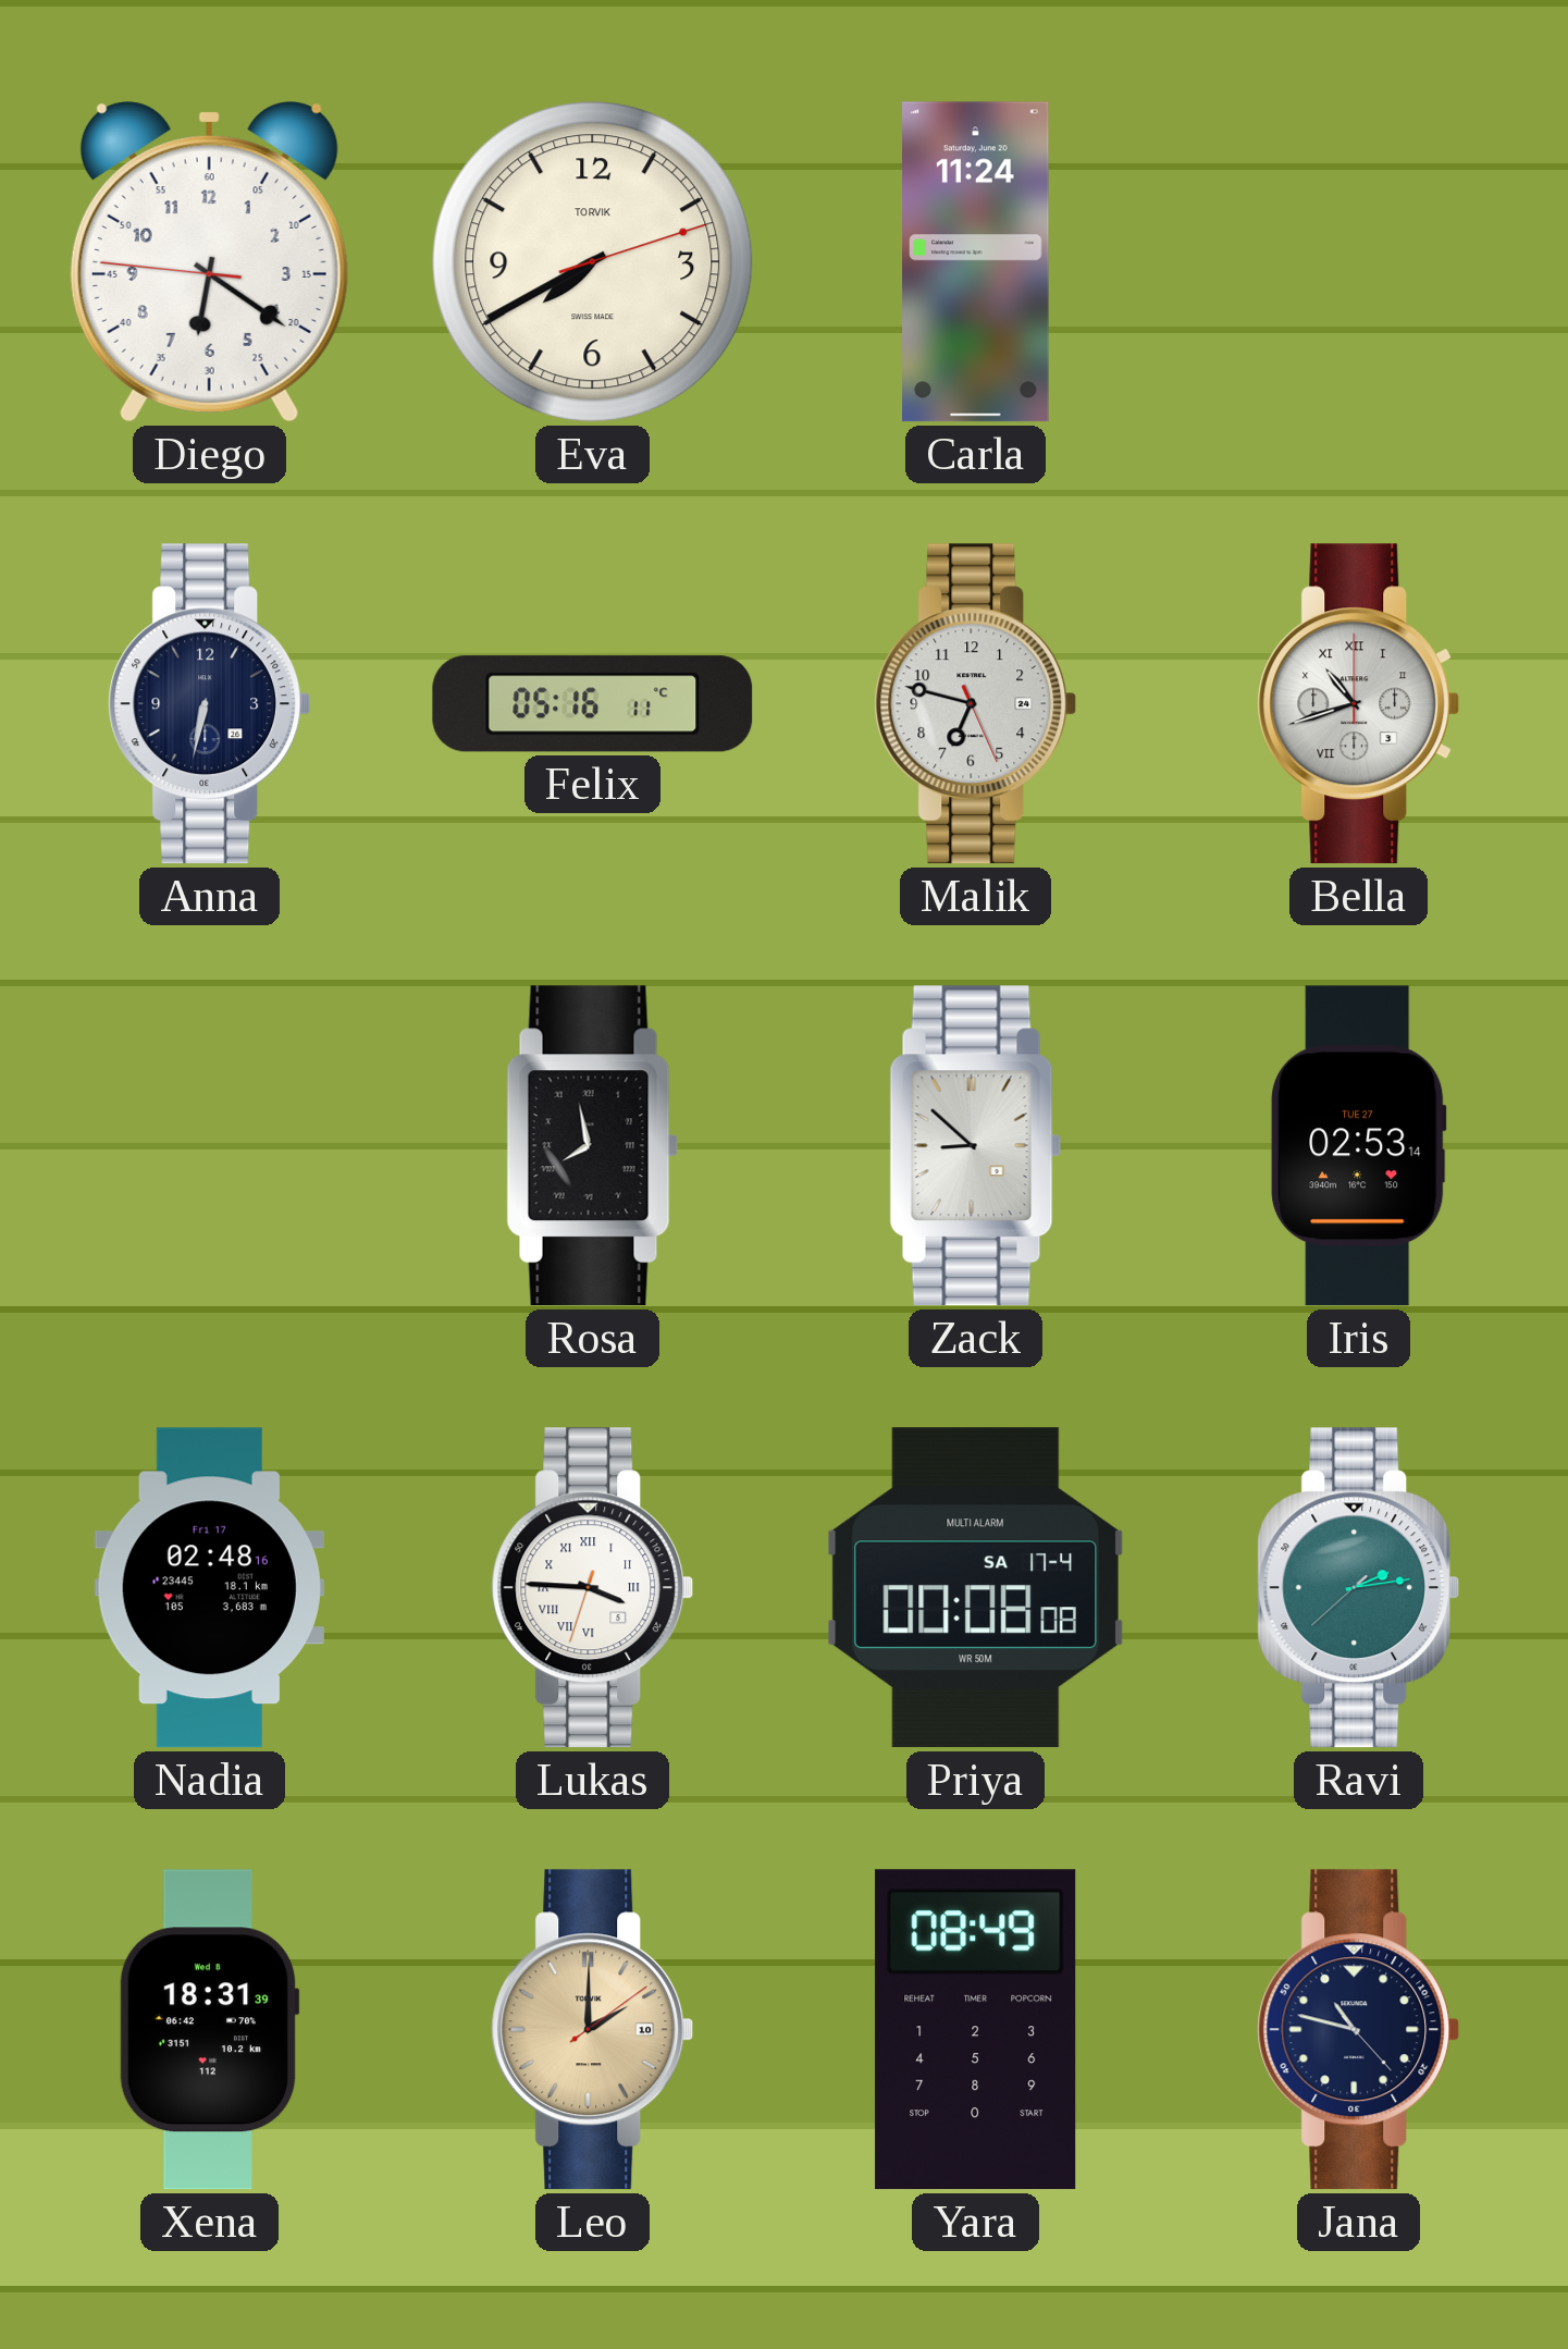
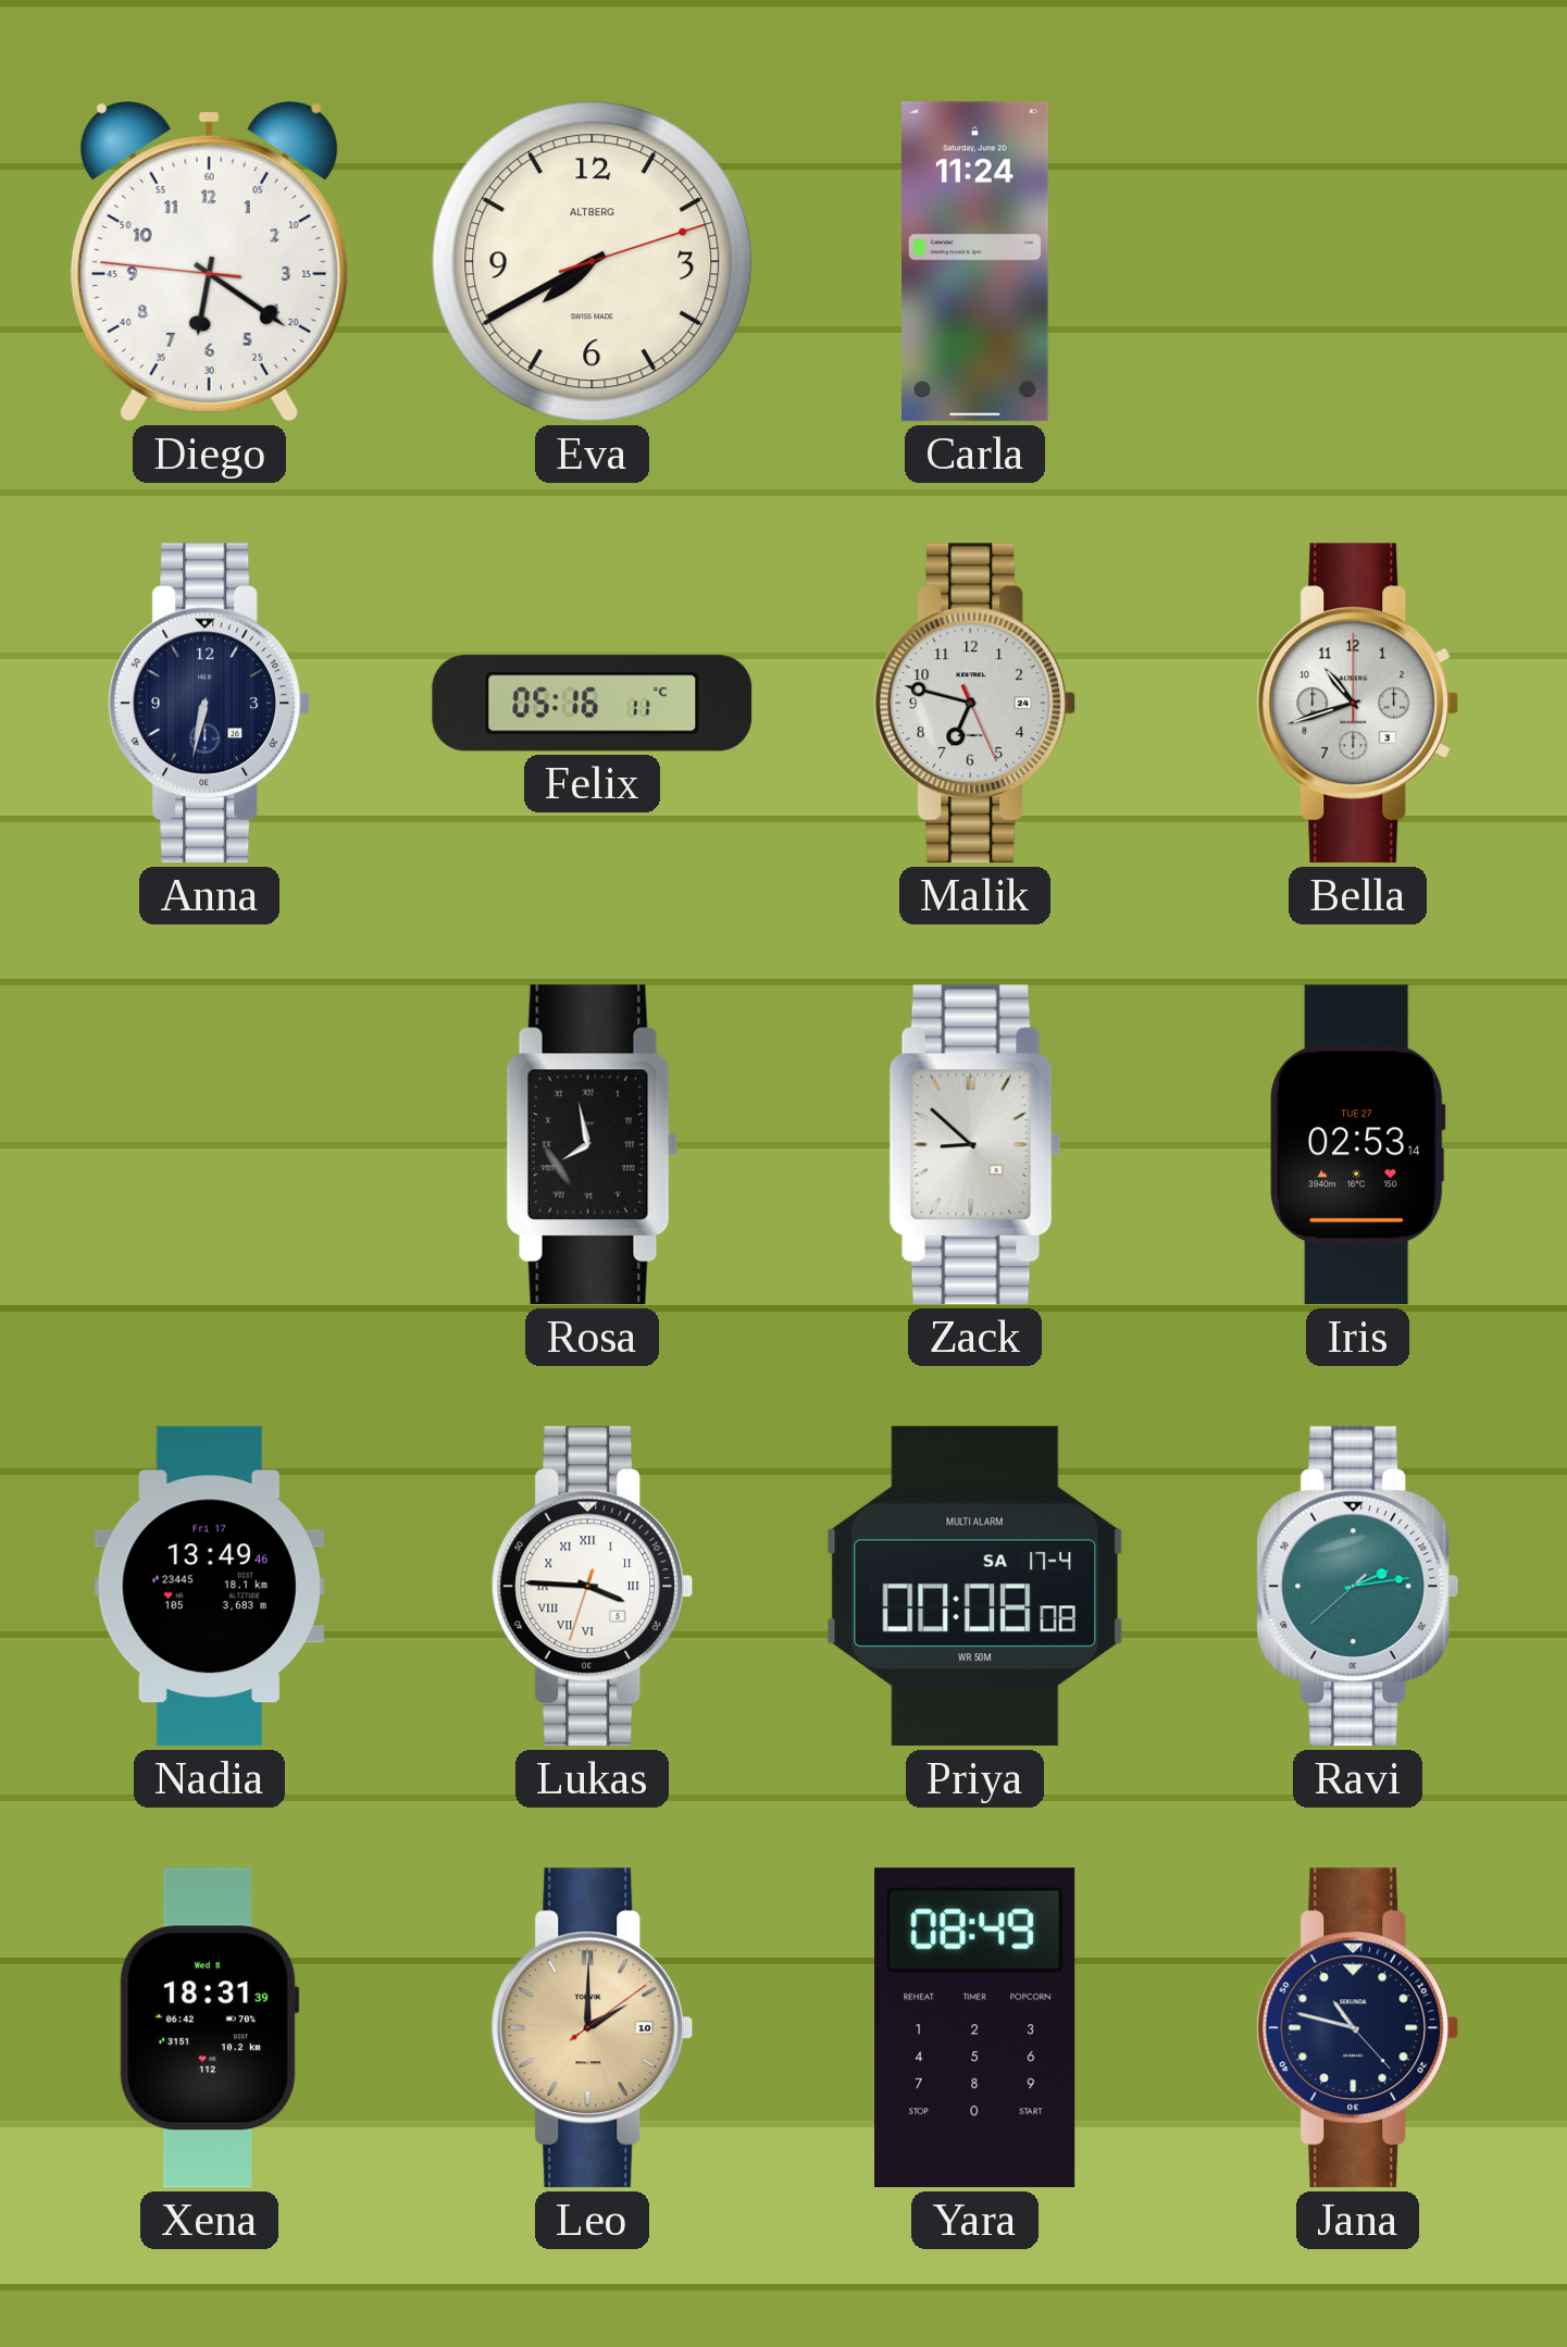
Eva brand: TORVIK -> ALTBERG (593, 262)
Bella numerals: Roman -> Arabic (1358, 704)
Nadia: 02:48 -> 13:49 (209, 1587)
